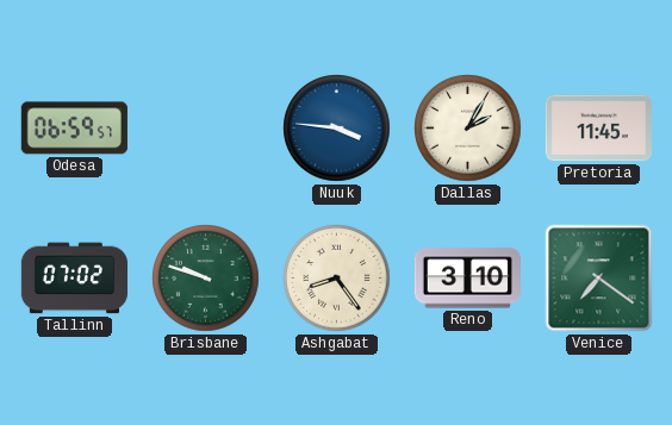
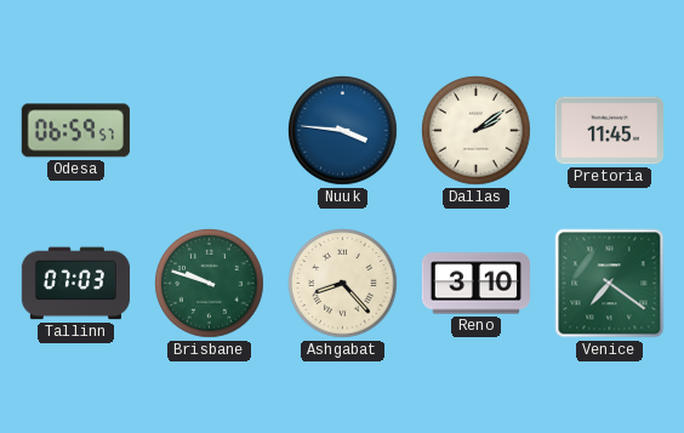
Dallas: 2:05 -> 2:09 (477, 131)
Tallinn: 07:02 -> 07:03 (75, 284)
Ashgabat: 8:24 -> 8:23 (343, 284)
